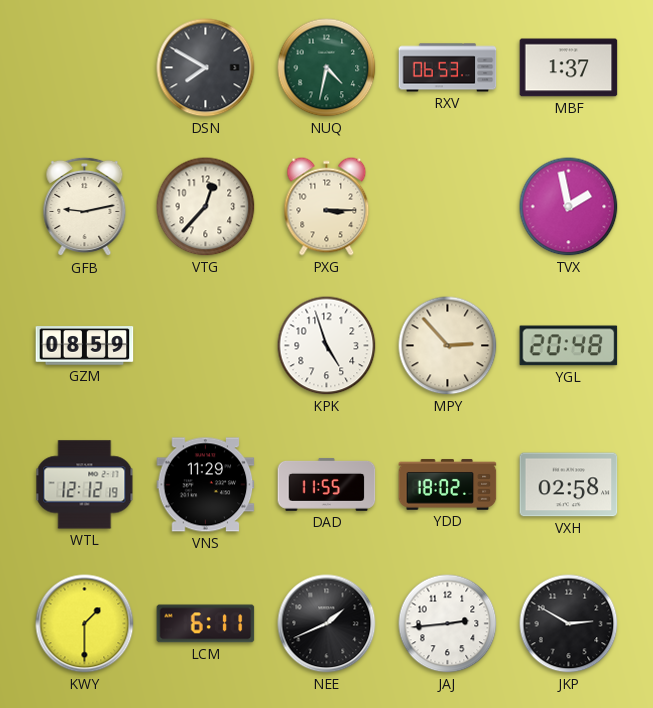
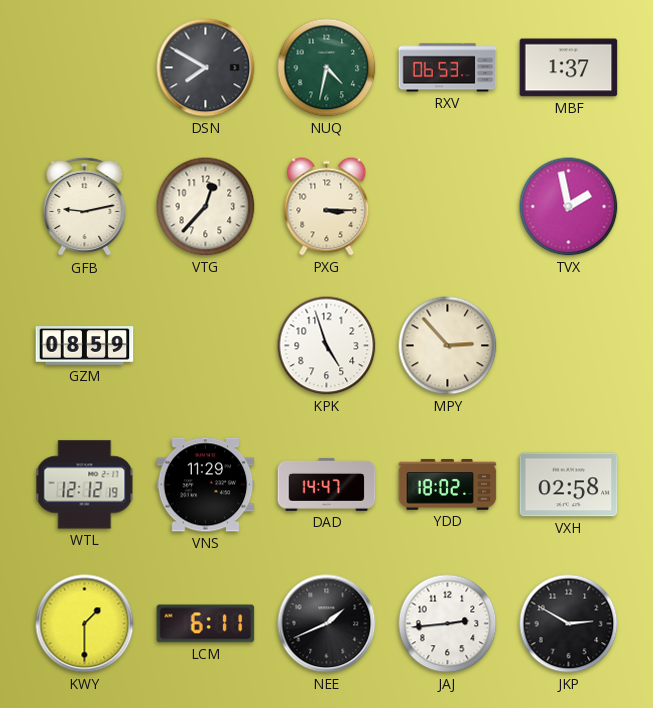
YGL: 20:48 -> none (569, 346)
DAD: 11:55 -> 14:47 (327, 484)
